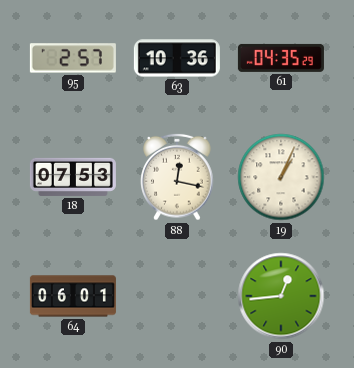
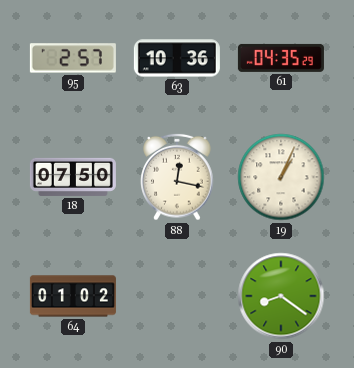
18: 07:53 -> 07:50 (73, 177)
64: 06:01 -> 01:02 (73, 296)
90: 12:44 -> 8:21 (281, 296)
